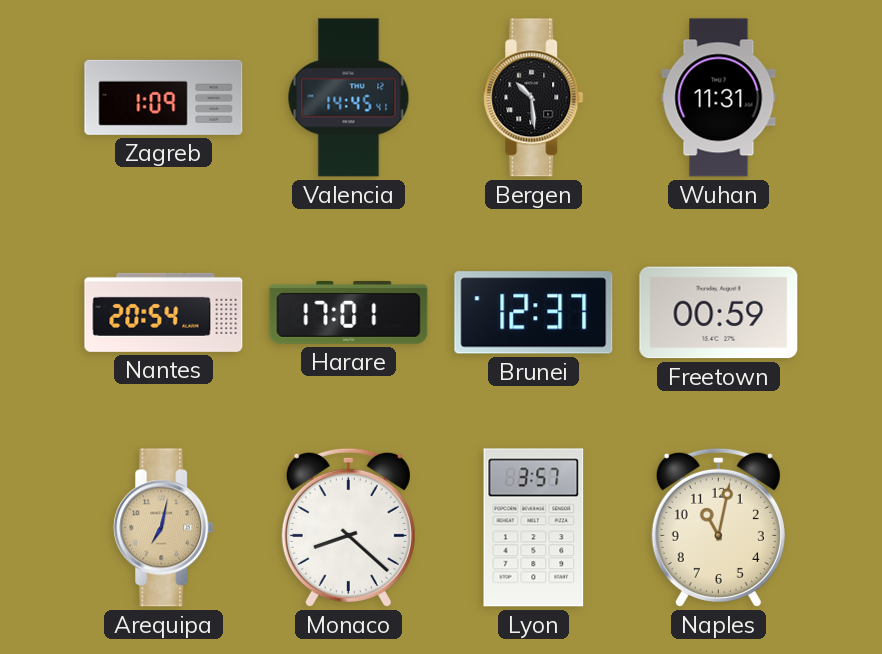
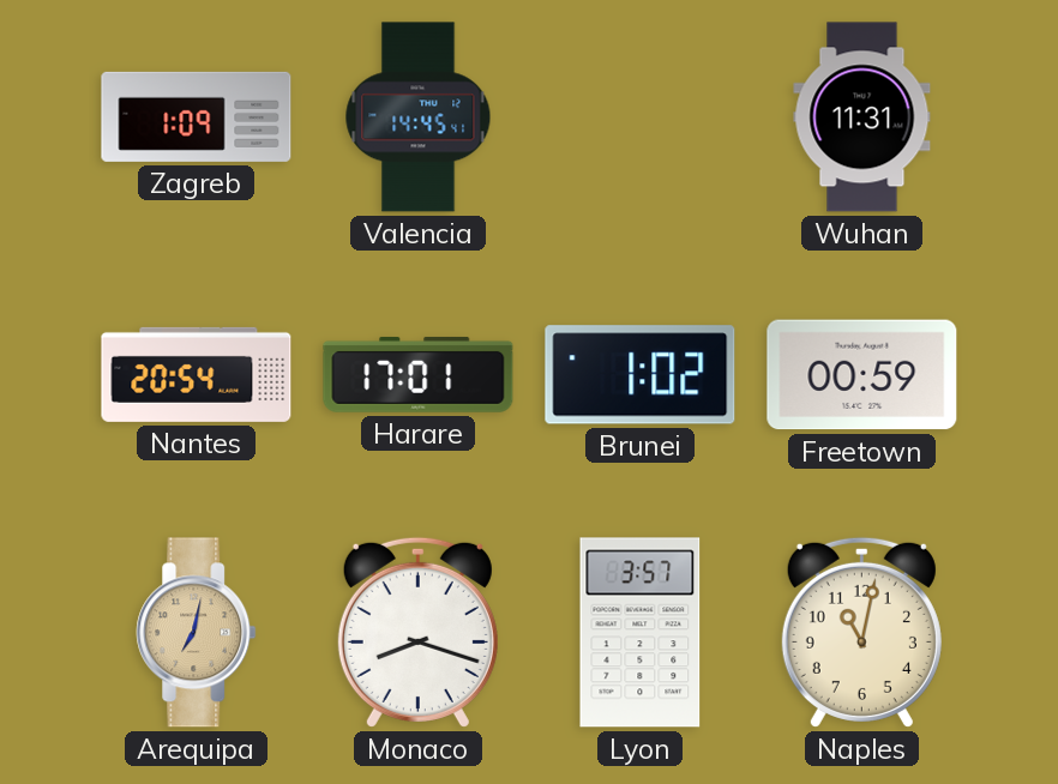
Bergen: 10:29 -> none (534, 98)
Brunei: 12:37 -> 1:02 (641, 375)
Monaco: 8:22 -> 8:18 (417, 632)
